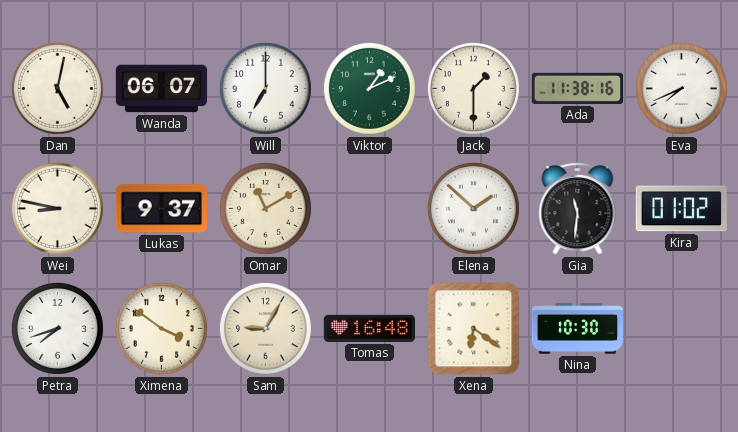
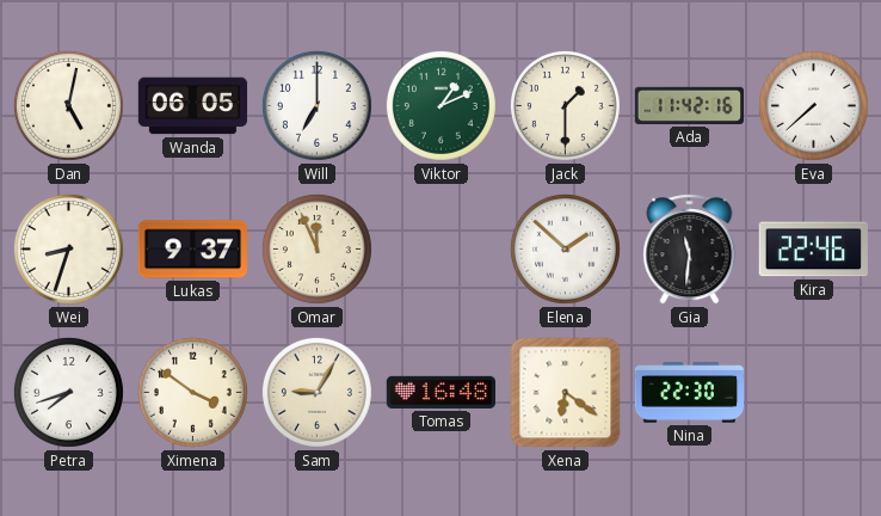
Wanda: 06:07 -> 06:05 (193, 106)
Ada: 11:38 -> 11:42 (689, 105)
Eva: 7:41 -> 7:38 (813, 105)
Wei: 8:47 -> 8:33 (68, 248)
Omar: 11:10 -> 11:56 (316, 248)
Kira: 01:02 -> 22:46 (813, 250)
Nina: 10:30 -> 22:30 (690, 393)
